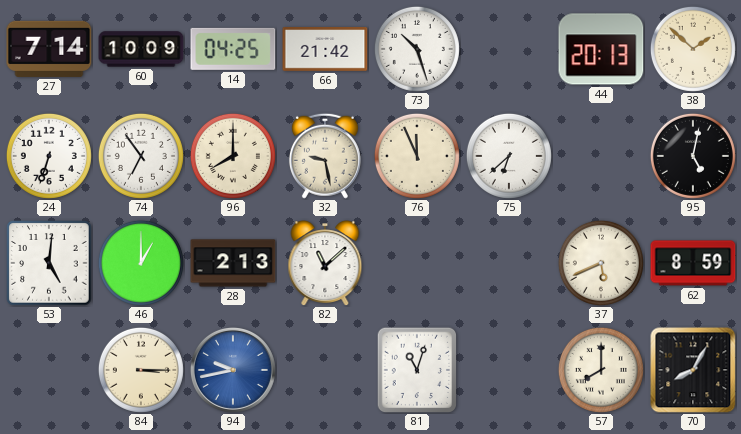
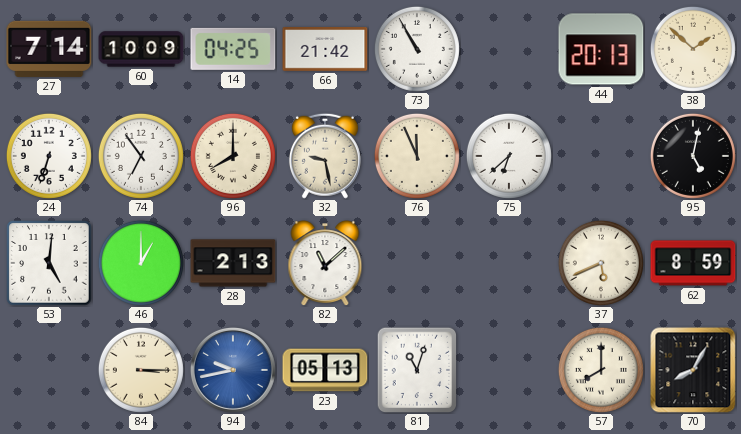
73: 10:27 -> 10:55 (417, 49)
23: none -> 05:13 (325, 370)
